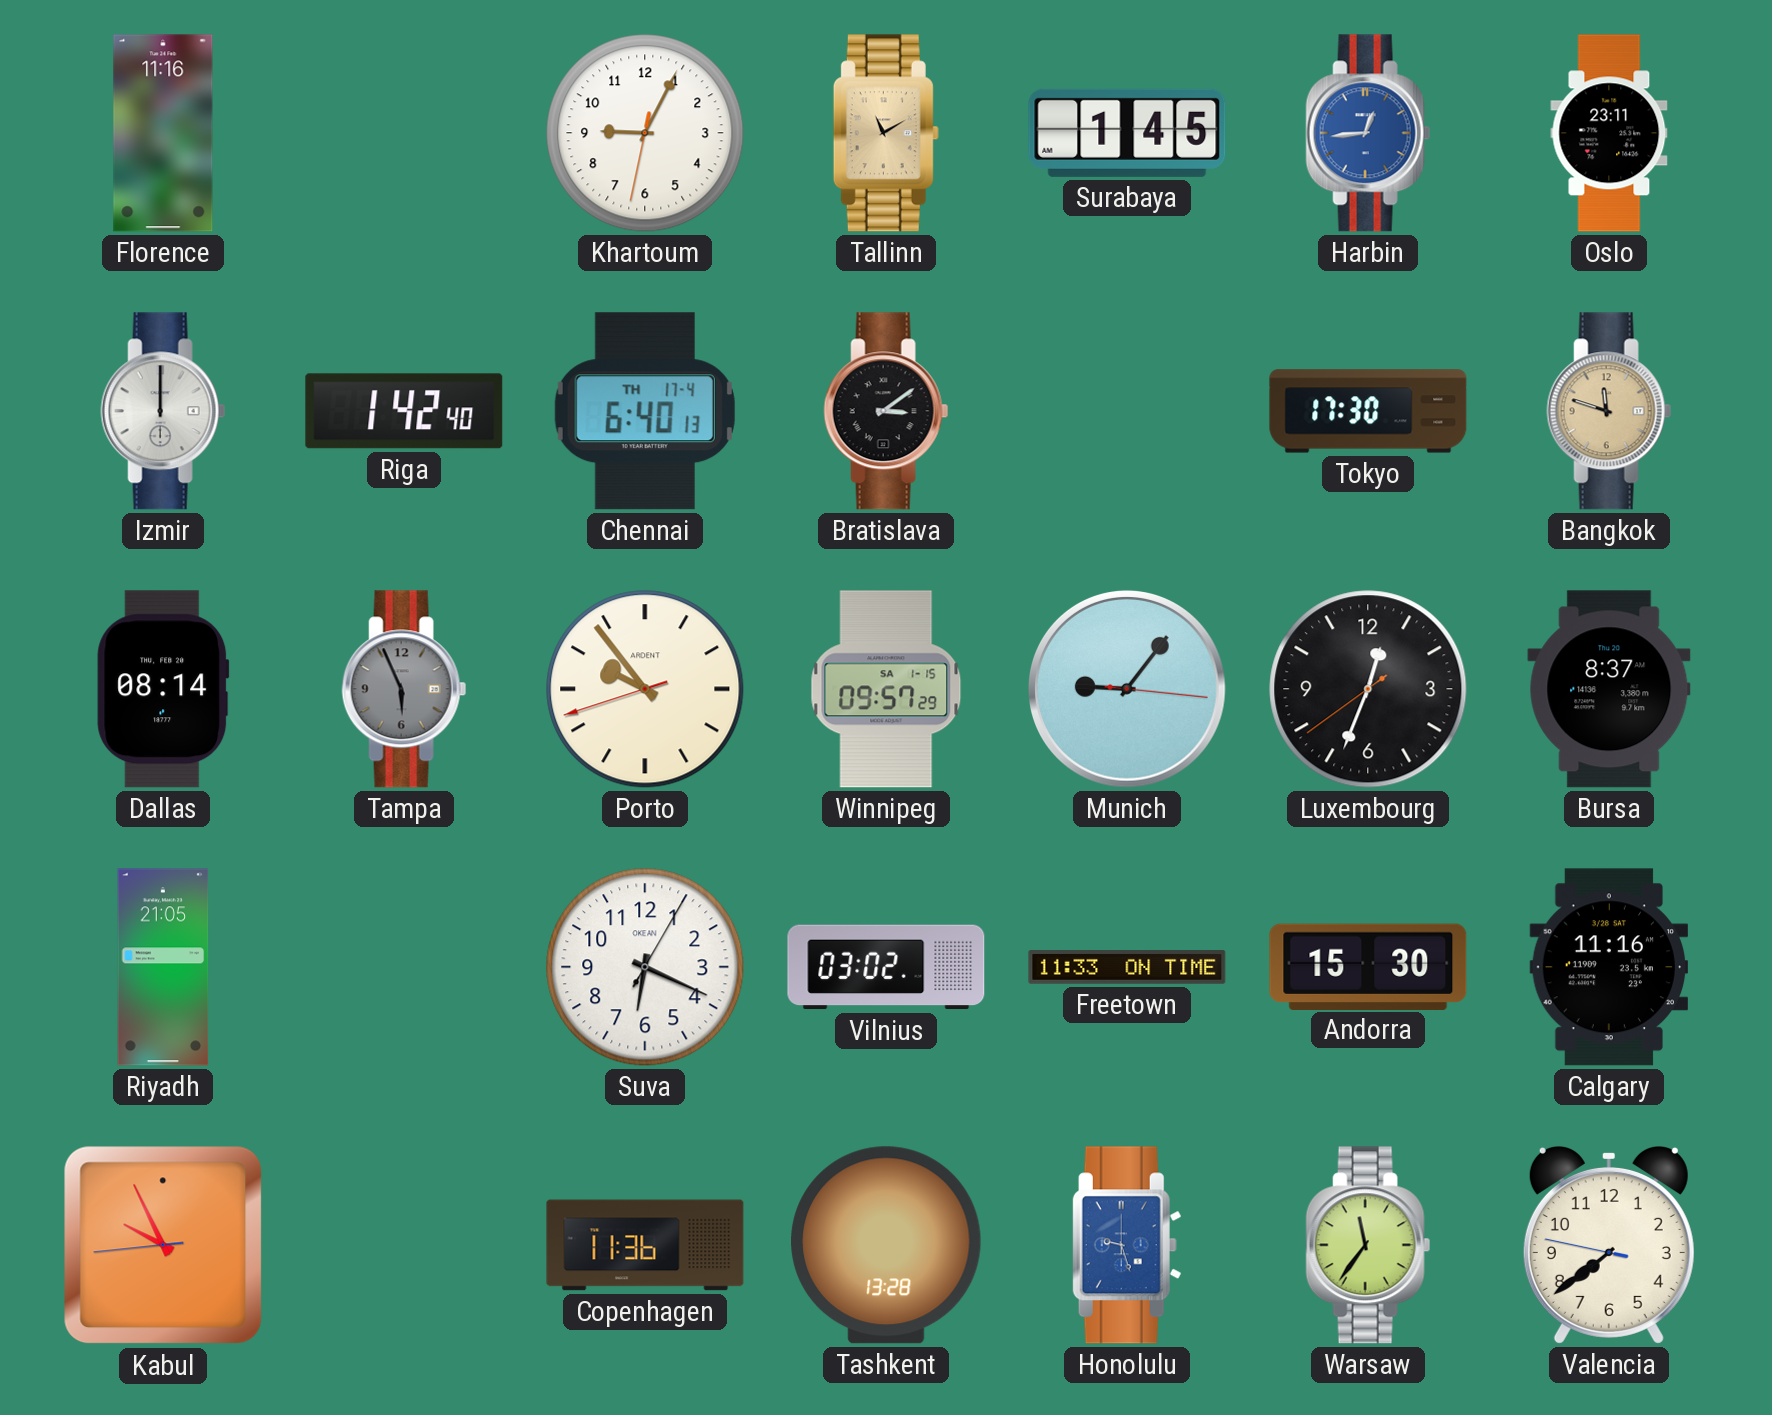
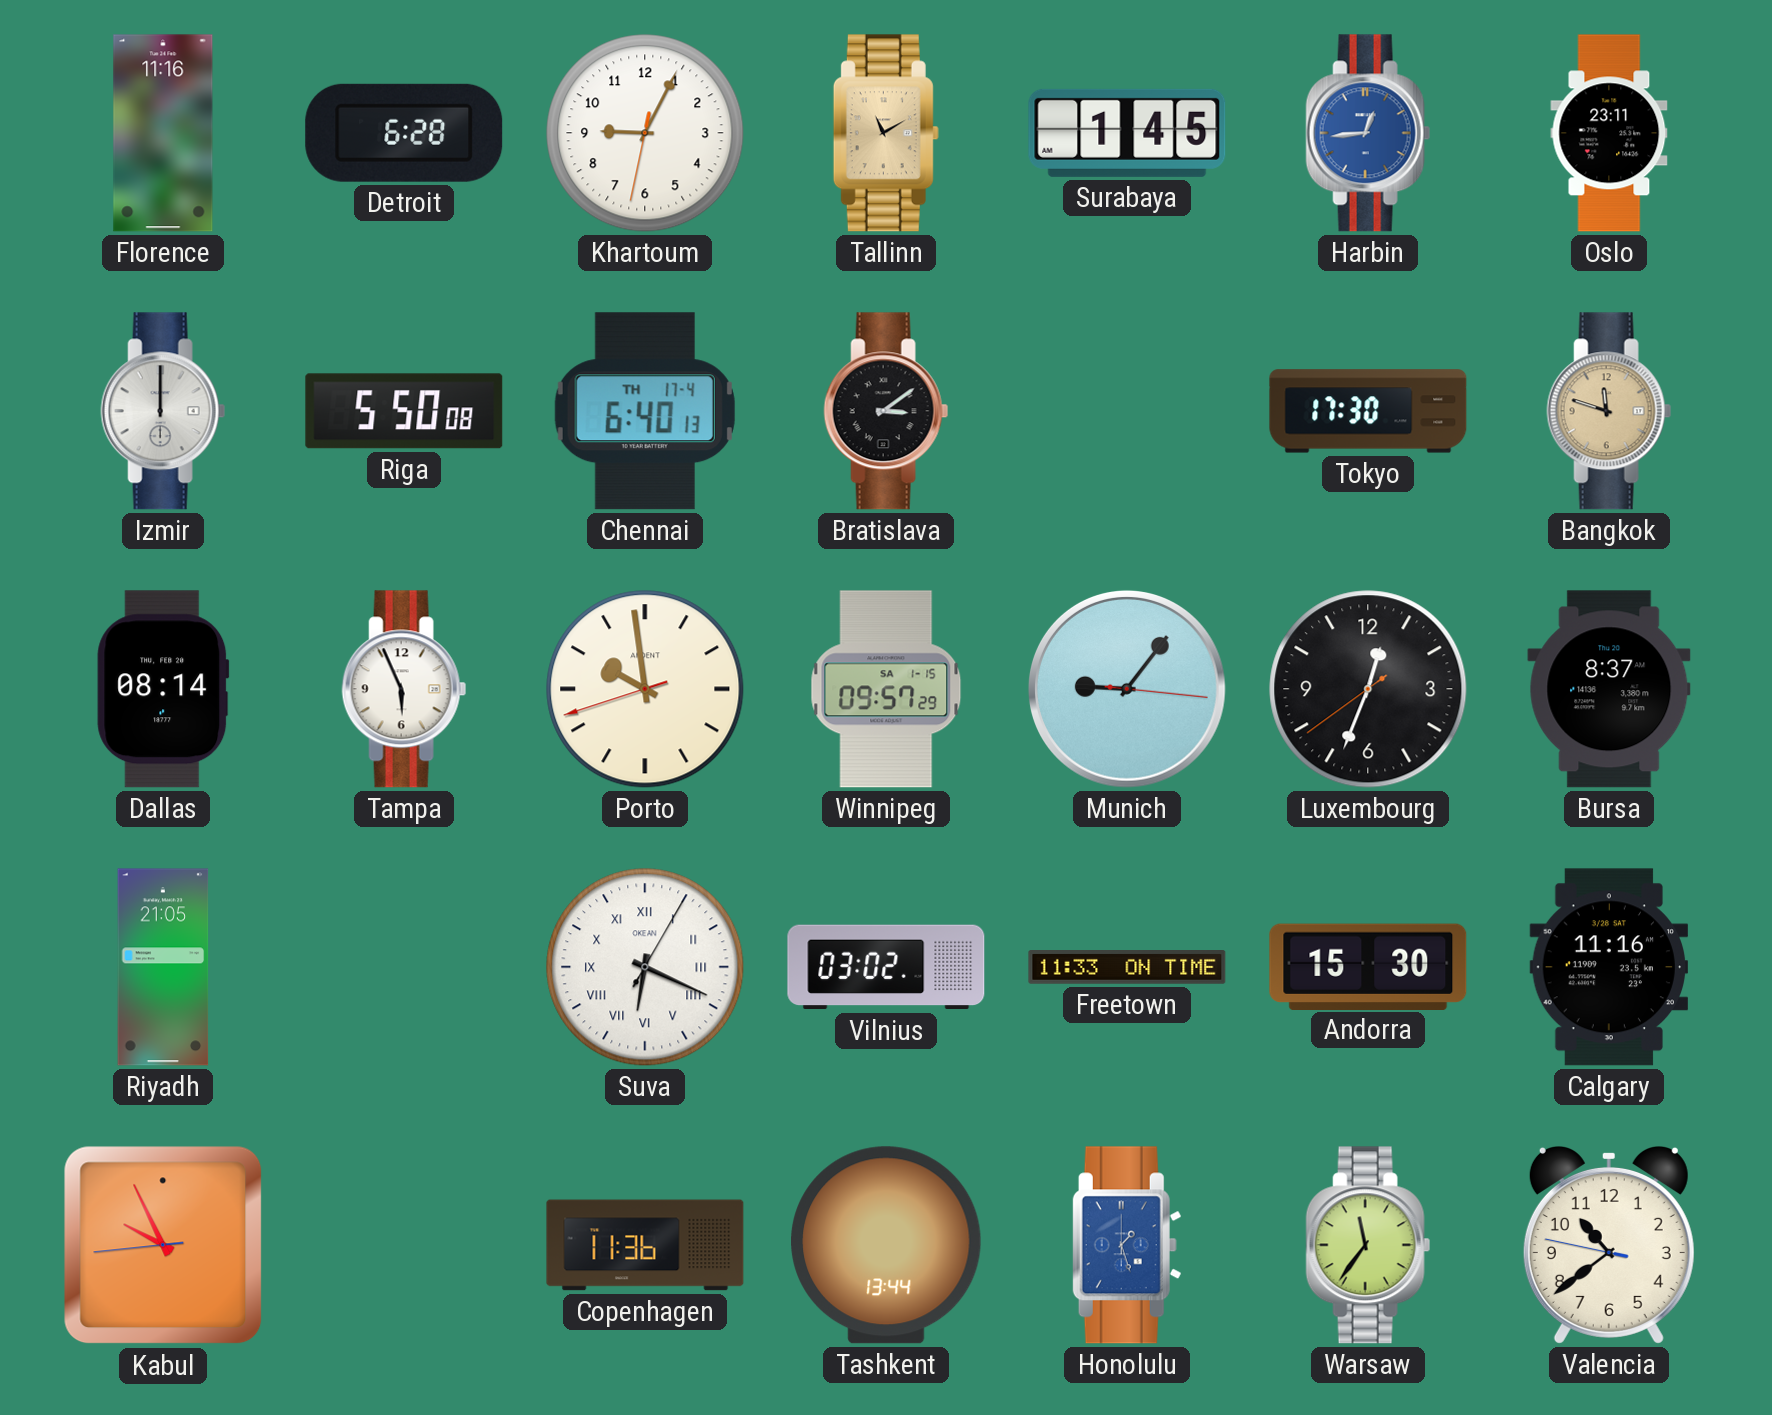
Detroit: none -> 6:28 (404, 133)
Riga: 1:42 -> 5:50 (404, 411)
Tampa dial: grey -> white (404, 689)
Porto: 9:53 -> 9:58 (645, 689)
Suva numerals: Arabic -> Roman (645, 967)
Tashkent: 13:28 -> 13:44 (886, 1245)
Honolulu: 9:27 -> 1:27 (1127, 1245)
Valencia: 7:38 -> 10:38 (1609, 1246)
